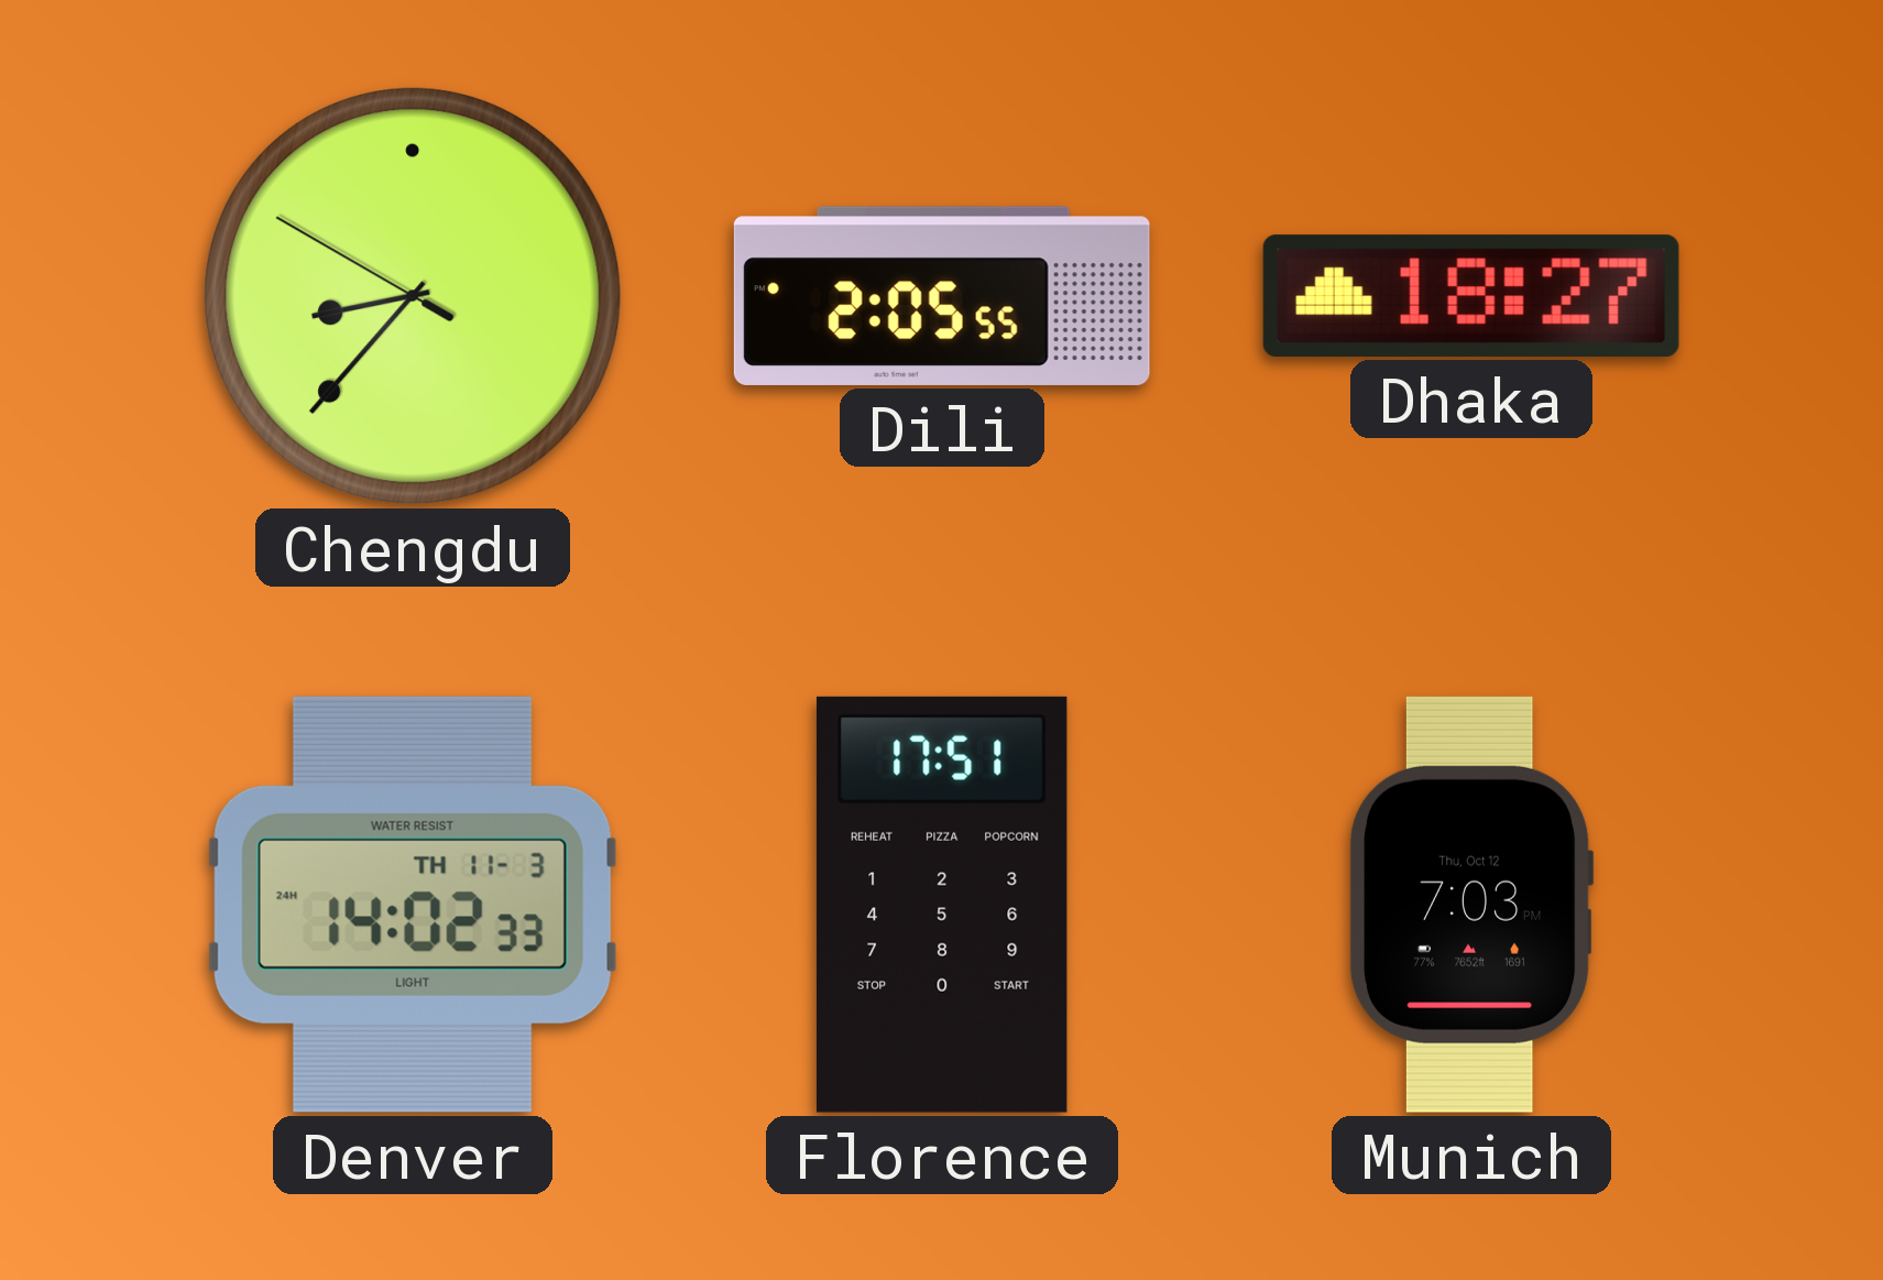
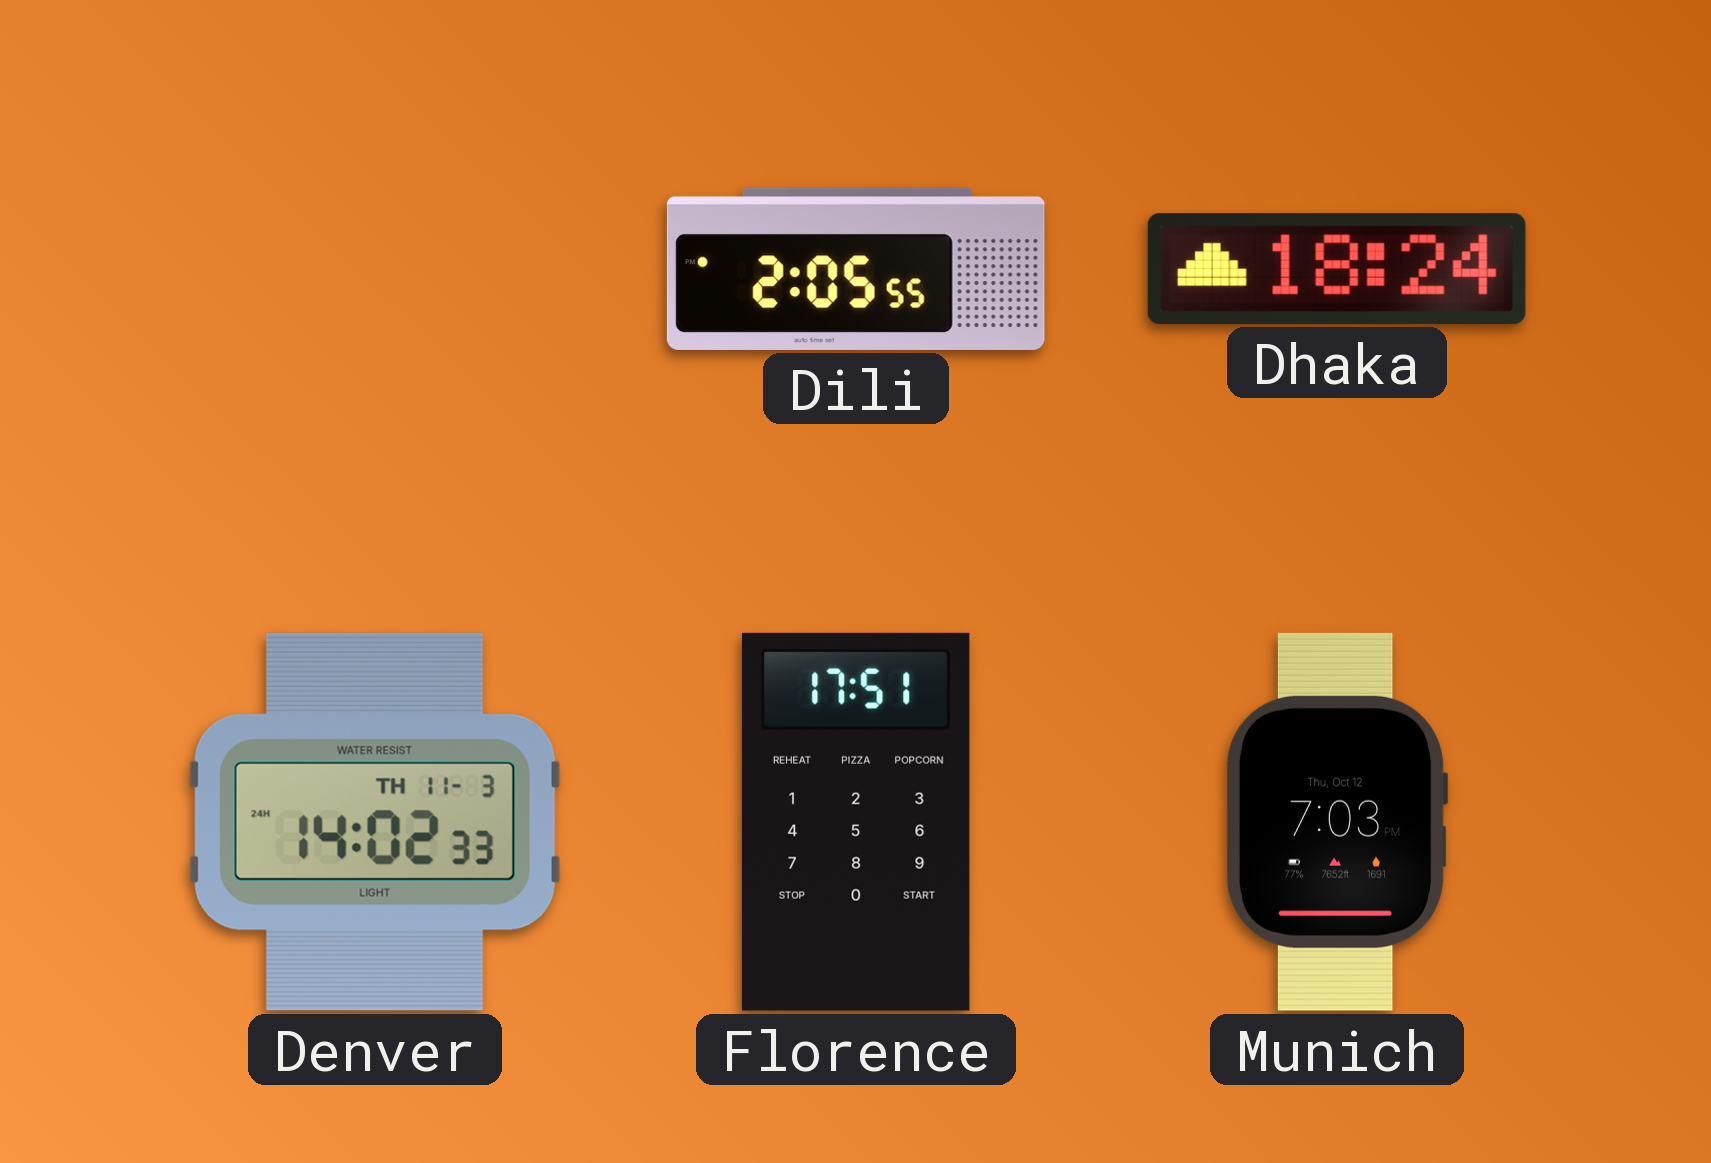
Chengdu: 8:36 -> none (414, 297)
Dhaka: 18:27 -> 18:24 (1337, 269)
